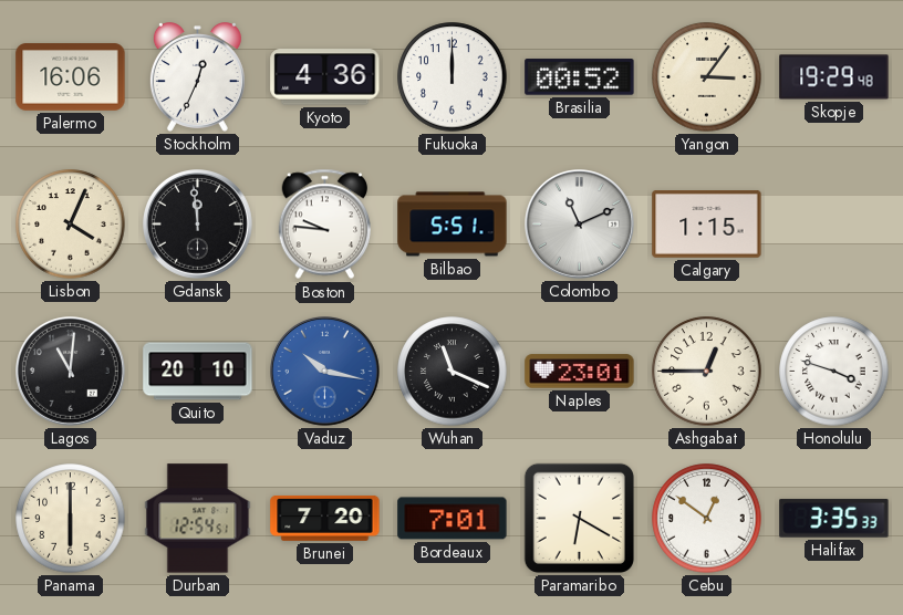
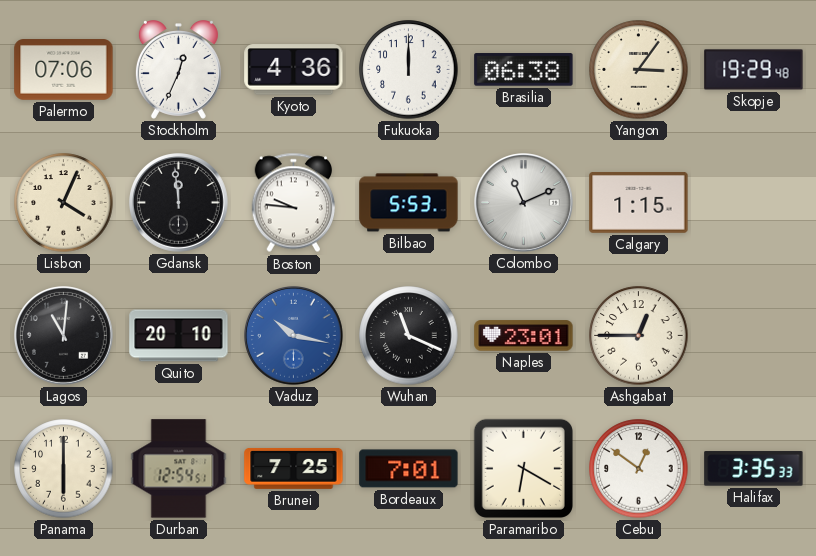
Palermo: 16:06 -> 07:06 (64, 70)
Brasilia: 00:52 -> 06:38 (524, 70)
Bilbao: 5:51 -> 5:53 (409, 203)
Honolulu: 3:48 -> none (834, 372)
Brunei: 7:20 -> 7:25 (294, 468)
